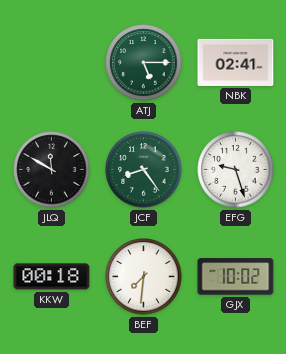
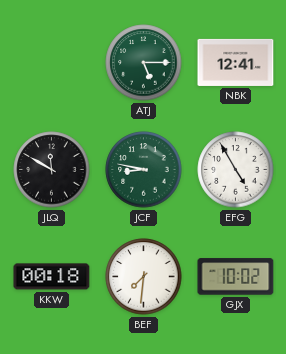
NBK: 02:41 -> 12:41 (236, 62)
JCF: 8:24 -> 8:47 (144, 170)
EFG: 9:27 -> 4:55 (236, 170)
